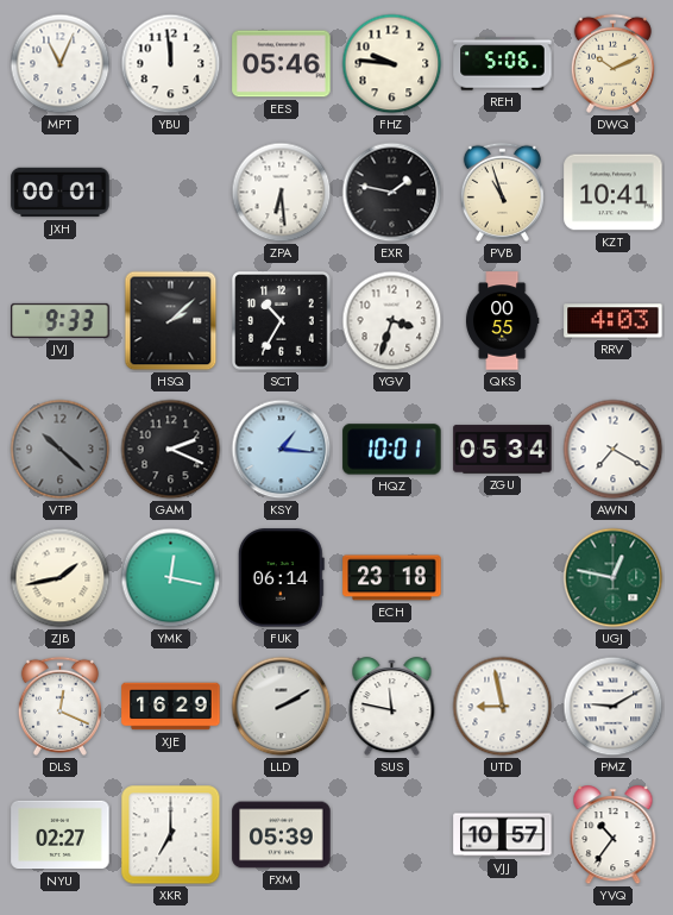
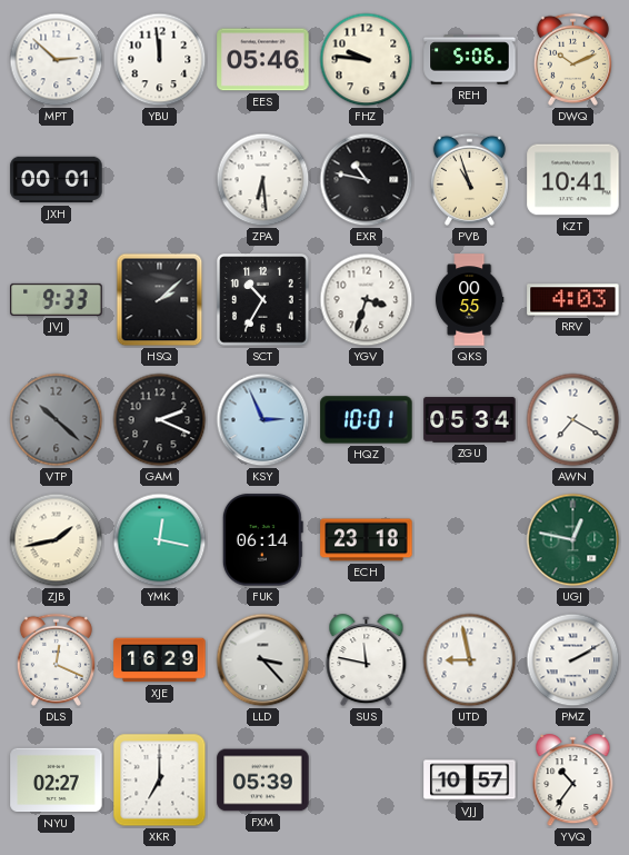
MPT: 11:04 -> 2:52 (57, 60)
EXR: 1:47 -> 10:47 (367, 180)
KSY: 1:16 -> 2:56 (263, 420)
LLD: 2:10 -> 3:23 (263, 660)
PMZ: 9:10 -> 2:10 (573, 660)
